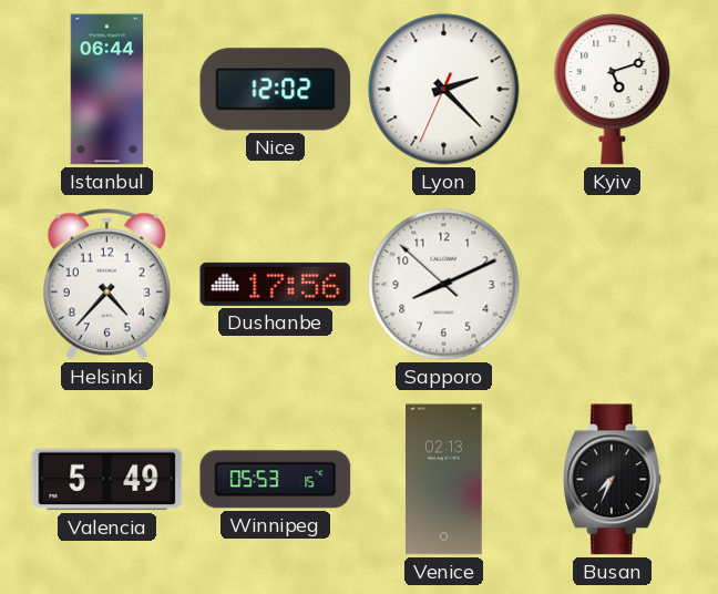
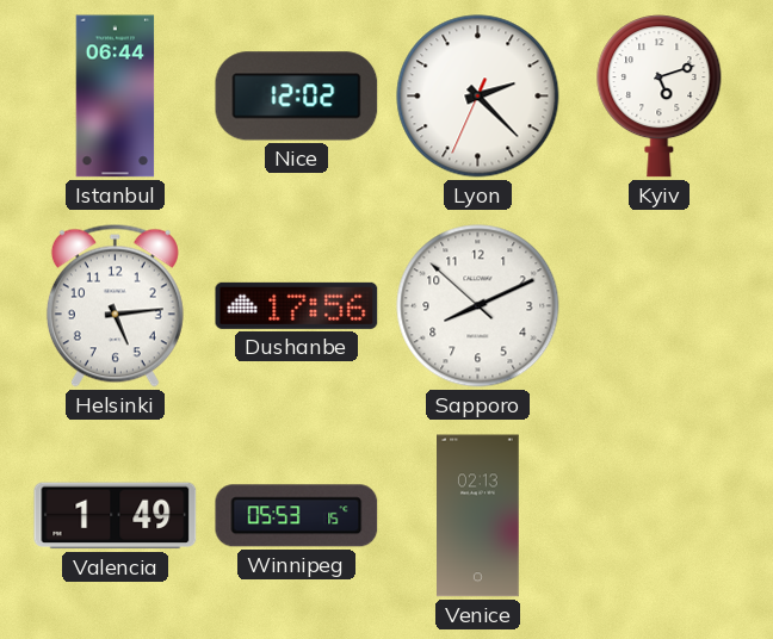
Helsinki: 4:37 -> 5:14 (115, 305)
Valencia: 5:49 -> 1:49 (116, 516)
Busan: 7:34 -> none (612, 480)
